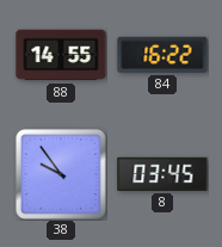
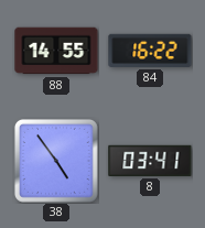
38: 9:54 -> 4:54 (56, 161)
8: 03:45 -> 03:41 (150, 161)
